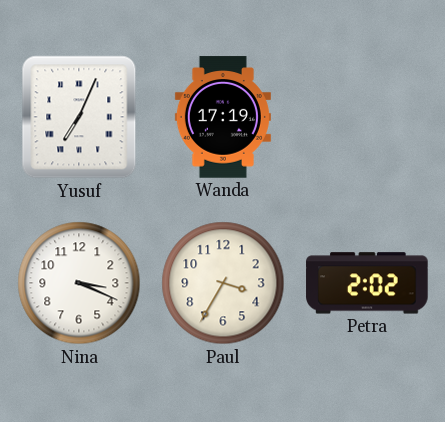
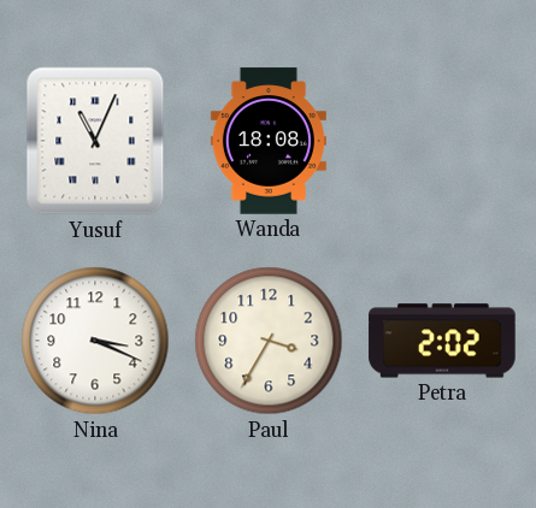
Yusuf: 7:04 -> 11:04 (95, 141)
Wanda: 17:19 -> 18:08 (269, 141)
